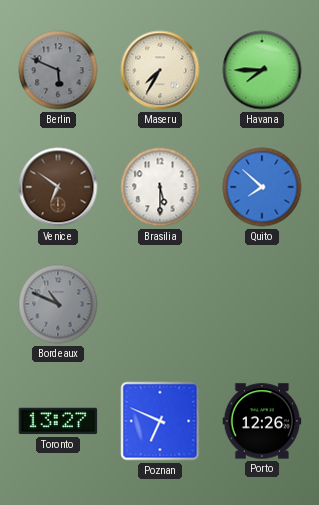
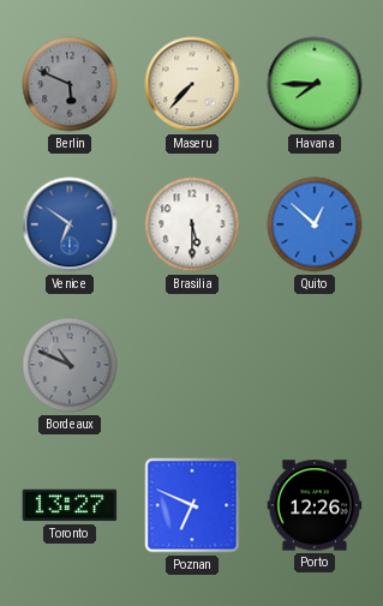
Maseru: 7:35 -> 7:37 (192, 84)
Venice dial: brown -> blue (70, 224)
Quito: 7:52 -> 12:52 (315, 224)
